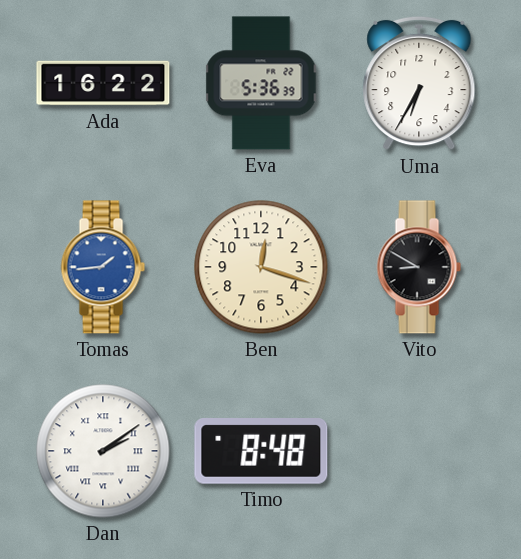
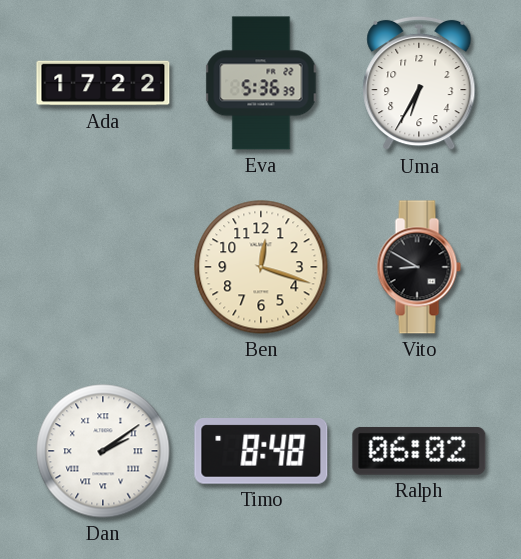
Ada: 16:22 -> 17:22 (103, 83)
Tomas: 1:44 -> none (103, 267)
Ralph: none -> 06:02 (419, 451)
